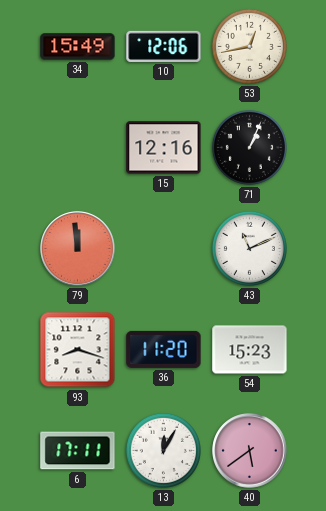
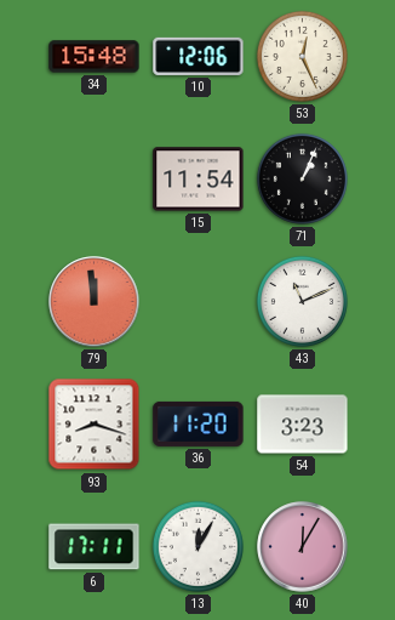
34: 15:49 -> 15:48 (95, 57)
53: 12:43 -> 12:26 (302, 56)
15: 12:16 -> 11:54 (199, 180)
54: 15:23 -> 3:23 (303, 425)
40: 5:39 -> 12:05 (303, 547)
